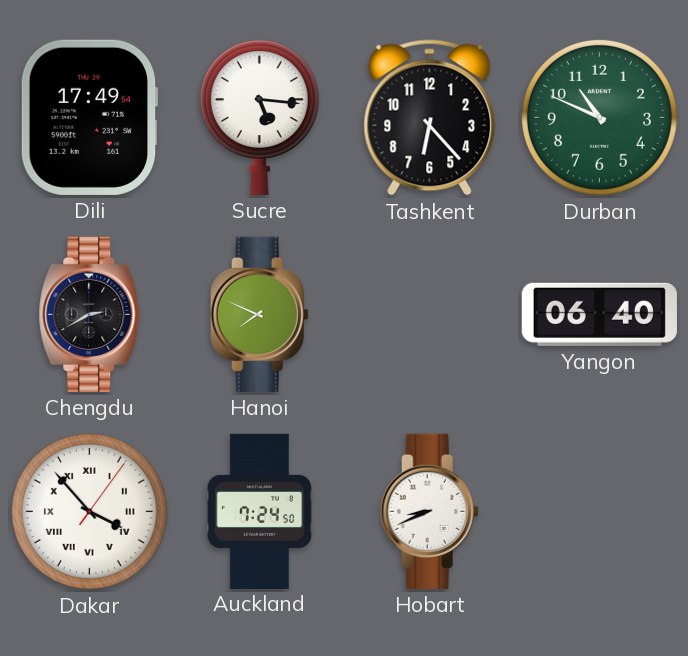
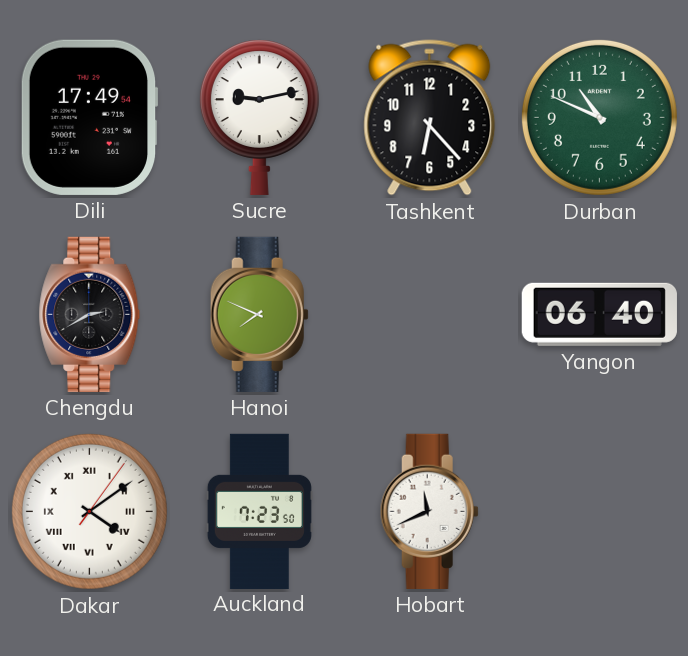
Sucre: 5:16 -> 9:13 (259, 117)
Dakar: 3:53 -> 4:09 (89, 511)
Auckland: 7:24 -> 7:23 (259, 511)
Hobart: 8:41 -> 11:41 (429, 511)
